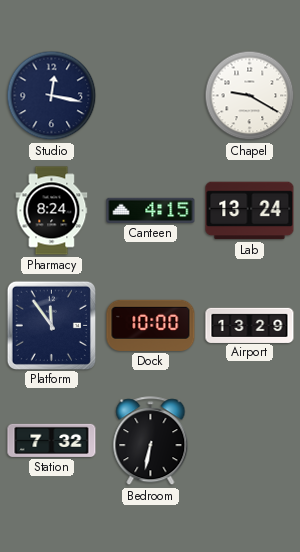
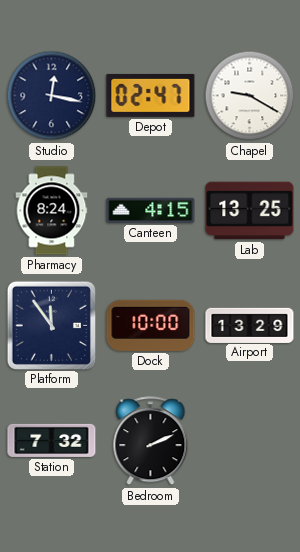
Depot: none -> 02:47 (151, 95)
Lab: 13:24 -> 13:25 (250, 211)
Bedroom: 6:32 -> 2:11 (151, 441)
